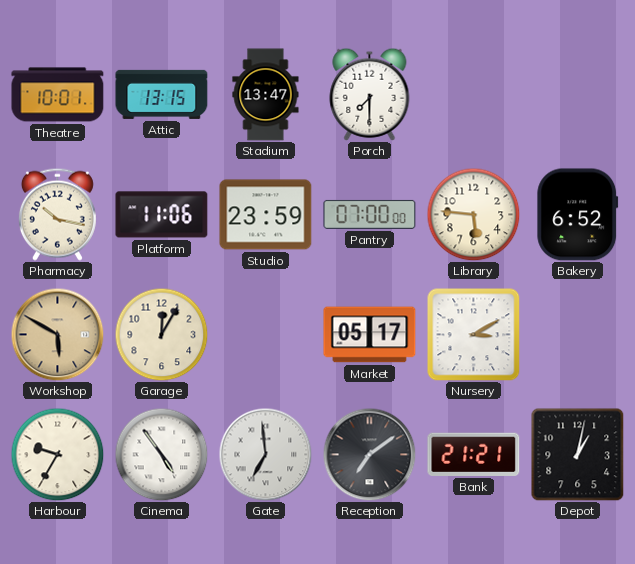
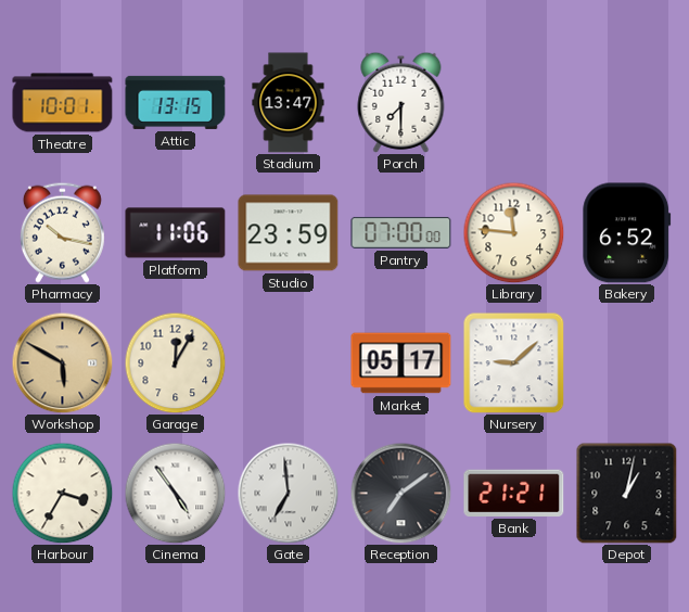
Library: 5:46 -> 11:46 (513, 232)
Nursery: 3:10 -> 9:08 (514, 364)
Harbour: 9:35 -> 3:35 (62, 493)
